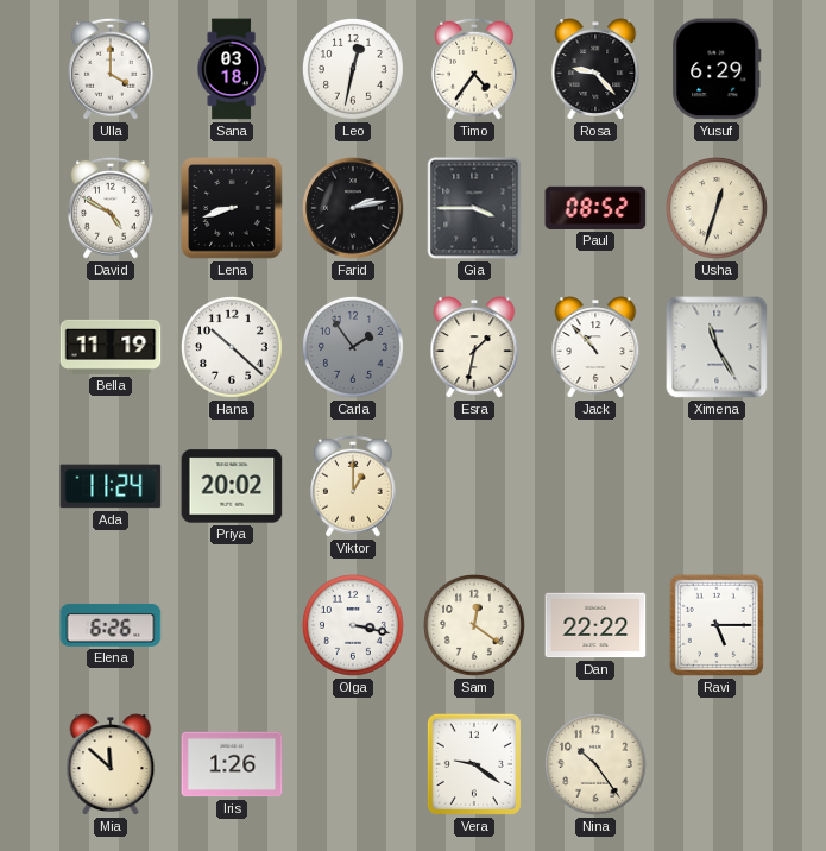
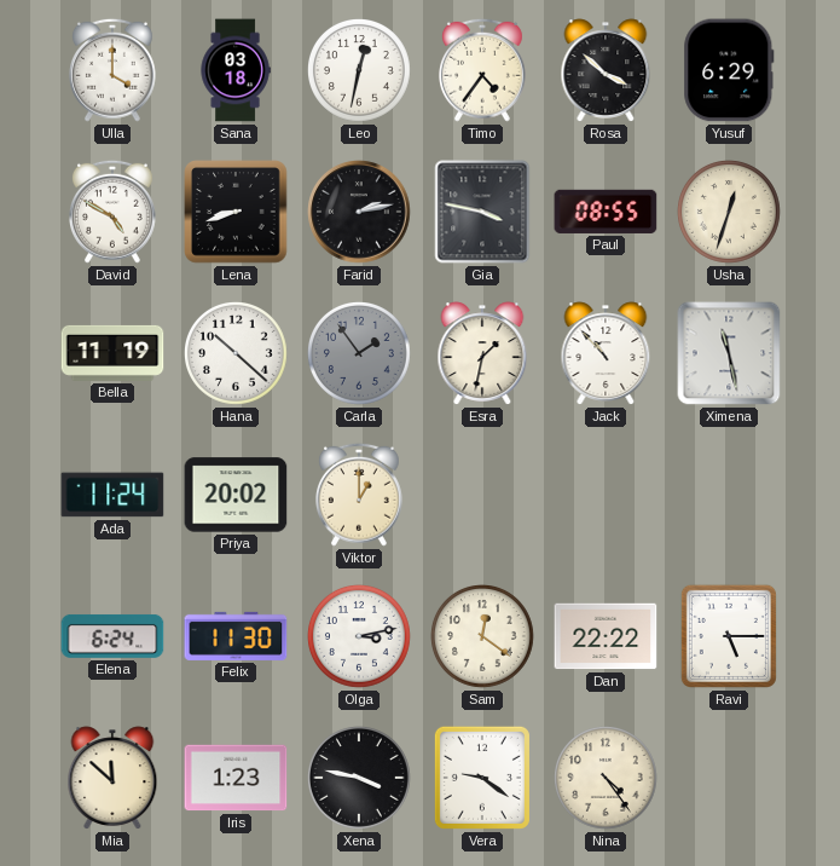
Rosa: 9:23 -> 3:52 (606, 70)
Gia: 3:45 -> 3:47 (482, 212)
Paul: 08:52 -> 08:55 (606, 212)
Ximena: 11:25 -> 11:28 (729, 353)
Elena: 6:26 -> 6:24 (112, 636)
Felix: none -> 11:30 (236, 636)
Olga: 3:17 -> 3:13 (360, 637)
Iris: 1:26 -> 1:23 (236, 778)
Xena: none -> 3:47 (360, 779)
Nina: 10:24 -> 4:24 (607, 779)
